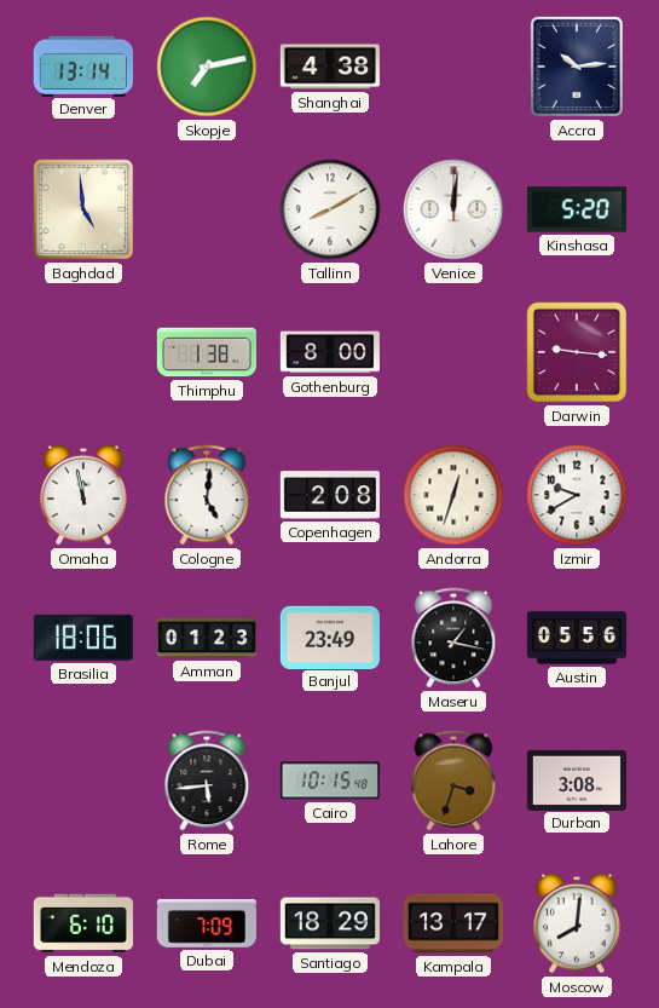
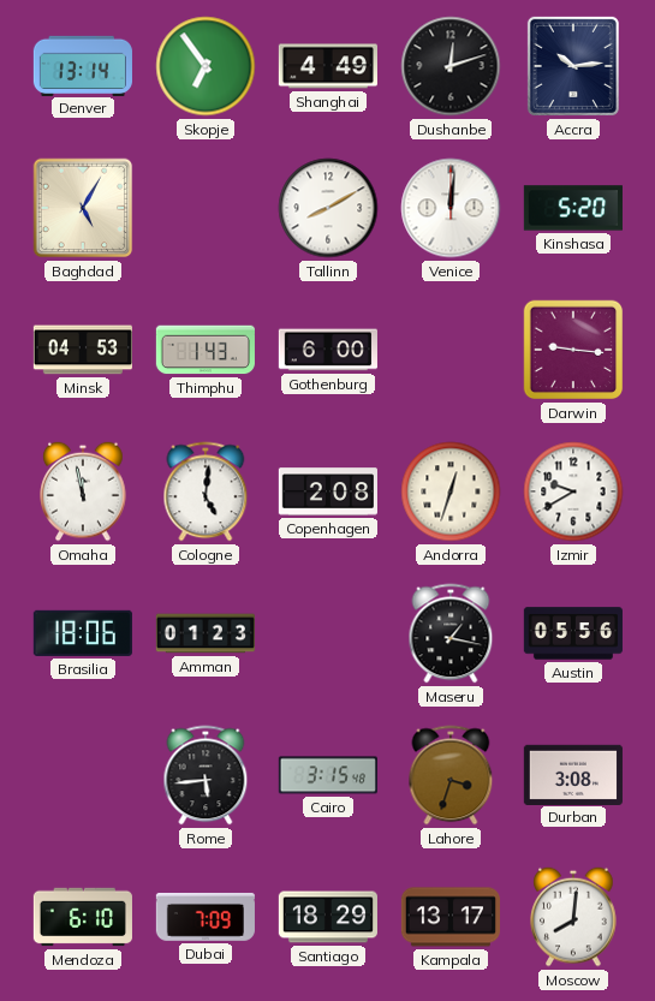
Skopje: 7:13 -> 6:54 (206, 66)
Shanghai: 4:38 -> 4:49 (328, 66)
Dushanbe: none -> 12:12 (451, 66)
Baghdad: 4:59 -> 5:05 (83, 208)
Minsk: none -> 04:53 (83, 350)
Thimphu: 1:38 -> 1:43 (206, 350)
Gothenburg: 8:00 -> 6:00 (328, 350)
Banjul: 23:49 -> none (330, 637)
Cairo: 10:15 -> 3:15 (328, 775)
